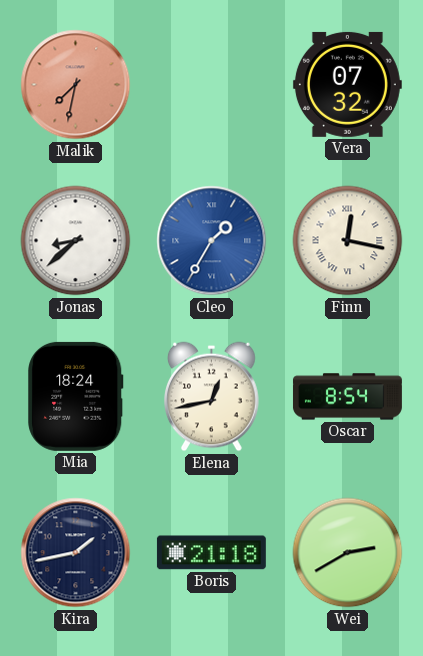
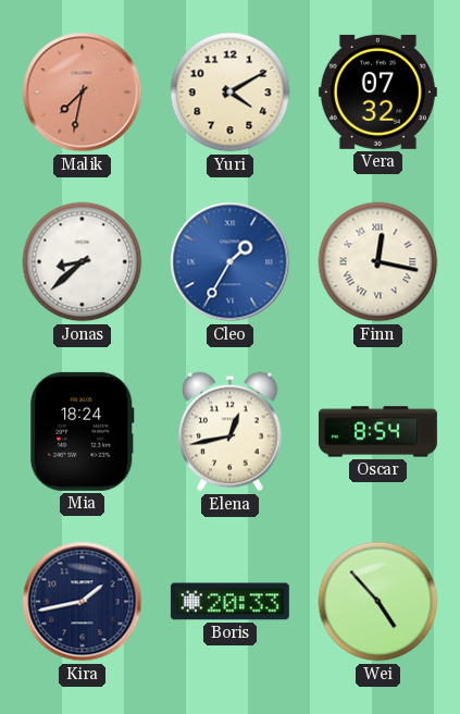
Yuri: none -> 4:10 (231, 93)
Boris: 21:18 -> 20:33 (229, 602)
Wei: 2:40 -> 4:53 (378, 602)
